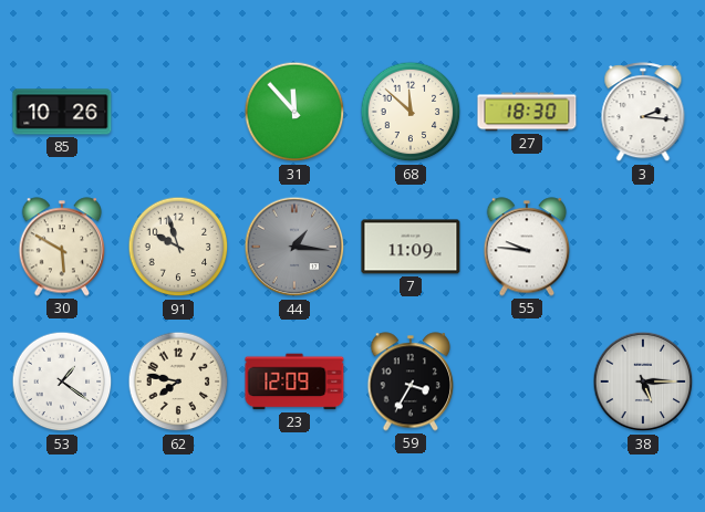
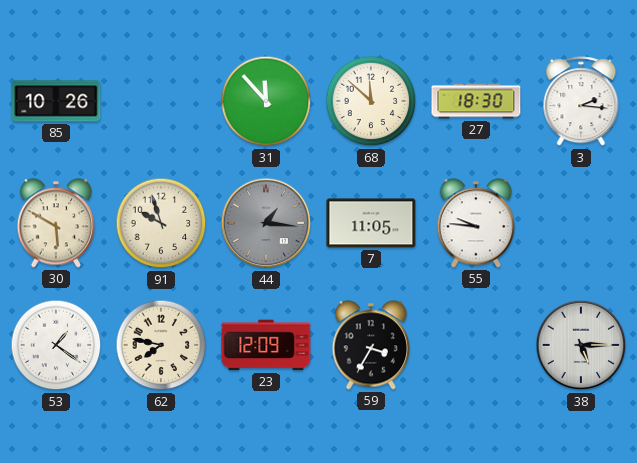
7: 11:09 -> 11:05 (371, 223)
